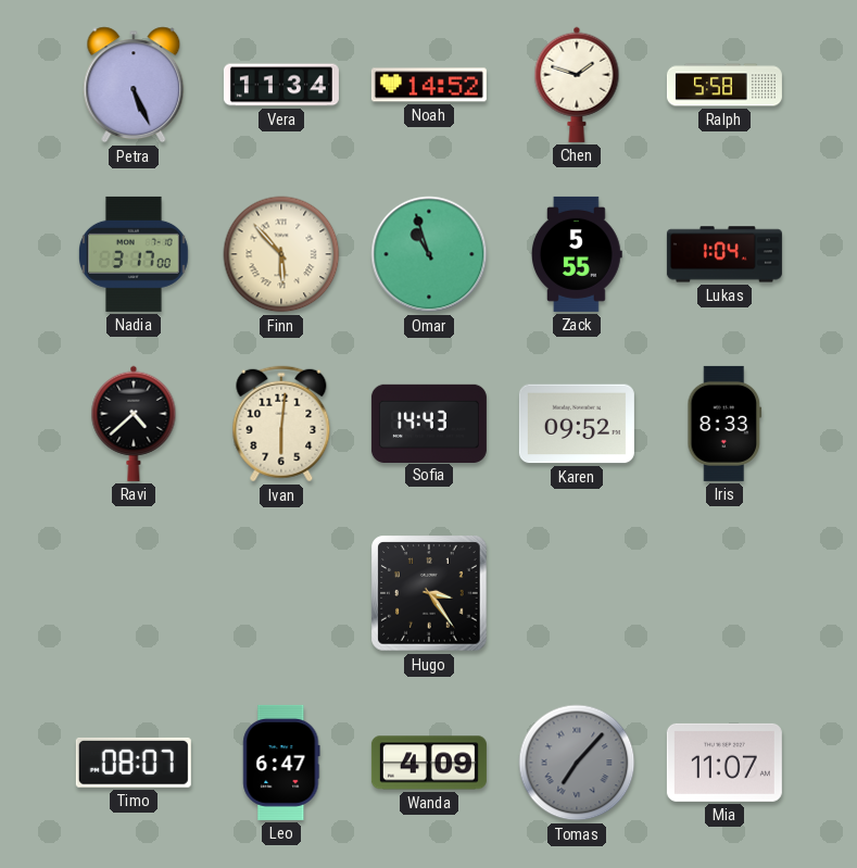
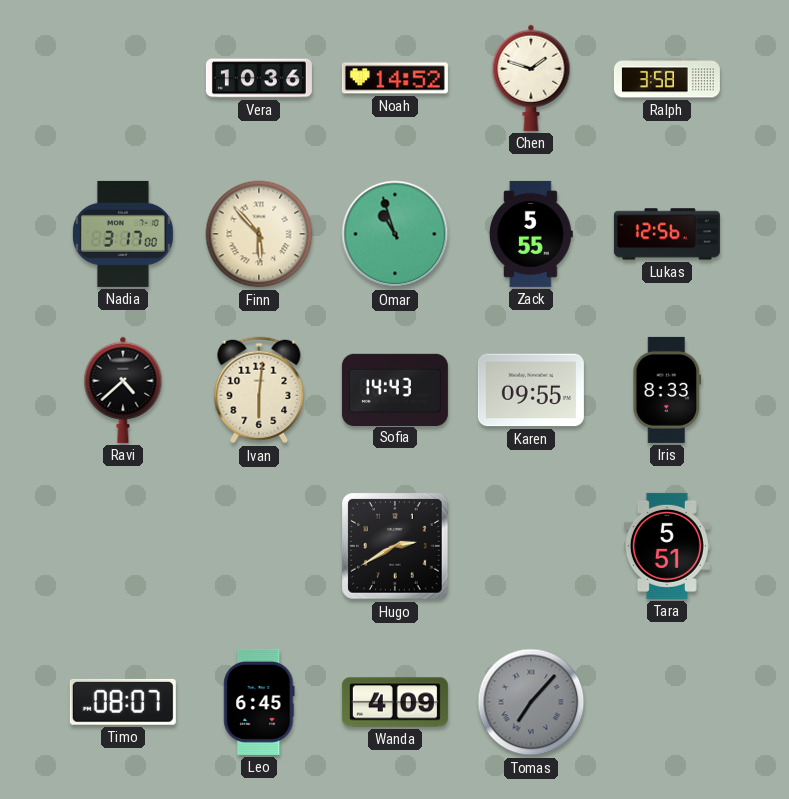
Petra: 5:26 -> none (134, 85)
Vera: 11:34 -> 10:36 (259, 78)
Ralph: 5:58 -> 3:58 (667, 78)
Lukas: 1:04 -> 12:56 (667, 234)
Karen: 09:52 -> 09:55 (531, 390)
Hugo: 3:24 -> 2:40 (395, 546)
Tara: none -> 5:51 (667, 546)
Leo: 6:47 -> 6:45 (259, 702)
Mia: 11:07 -> none (724, 763)
